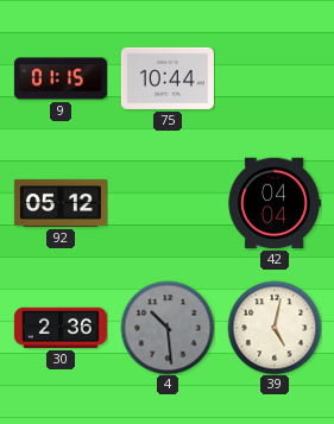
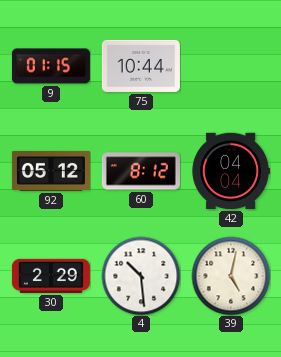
60: none -> 8:12 (141, 171)
30: 2:36 -> 2:29 (51, 276)
4 dial: grey -> white (141, 276)
